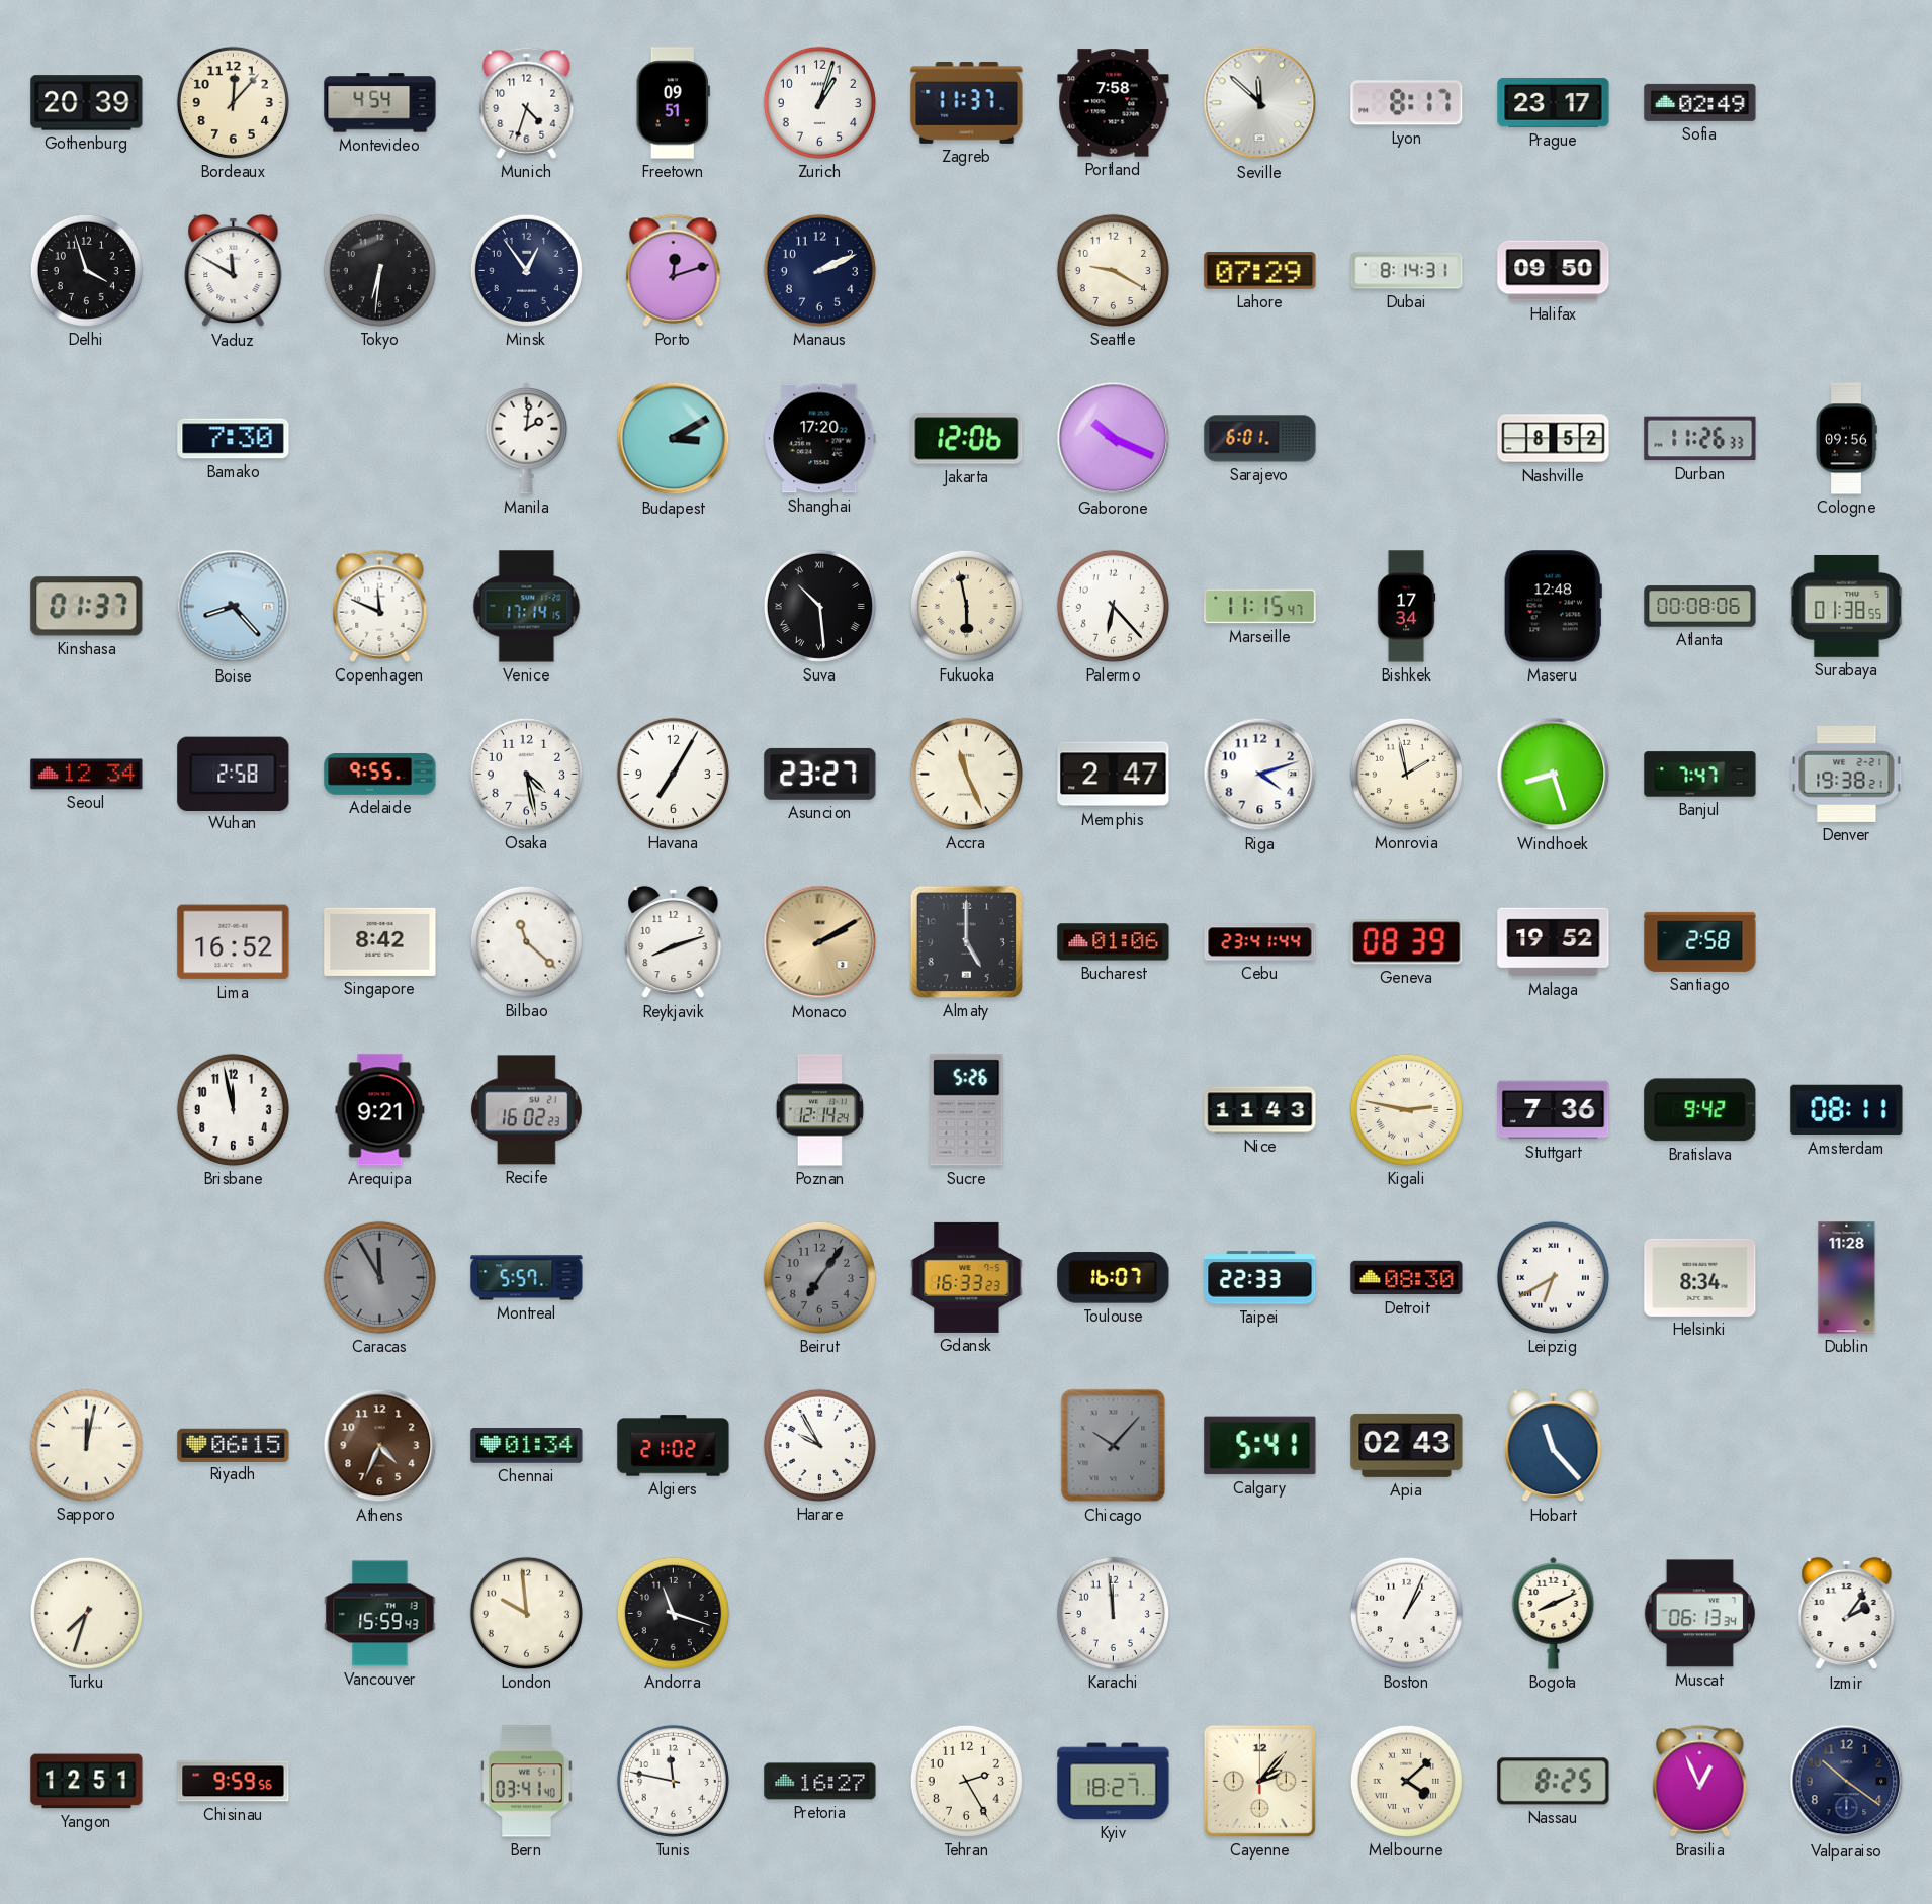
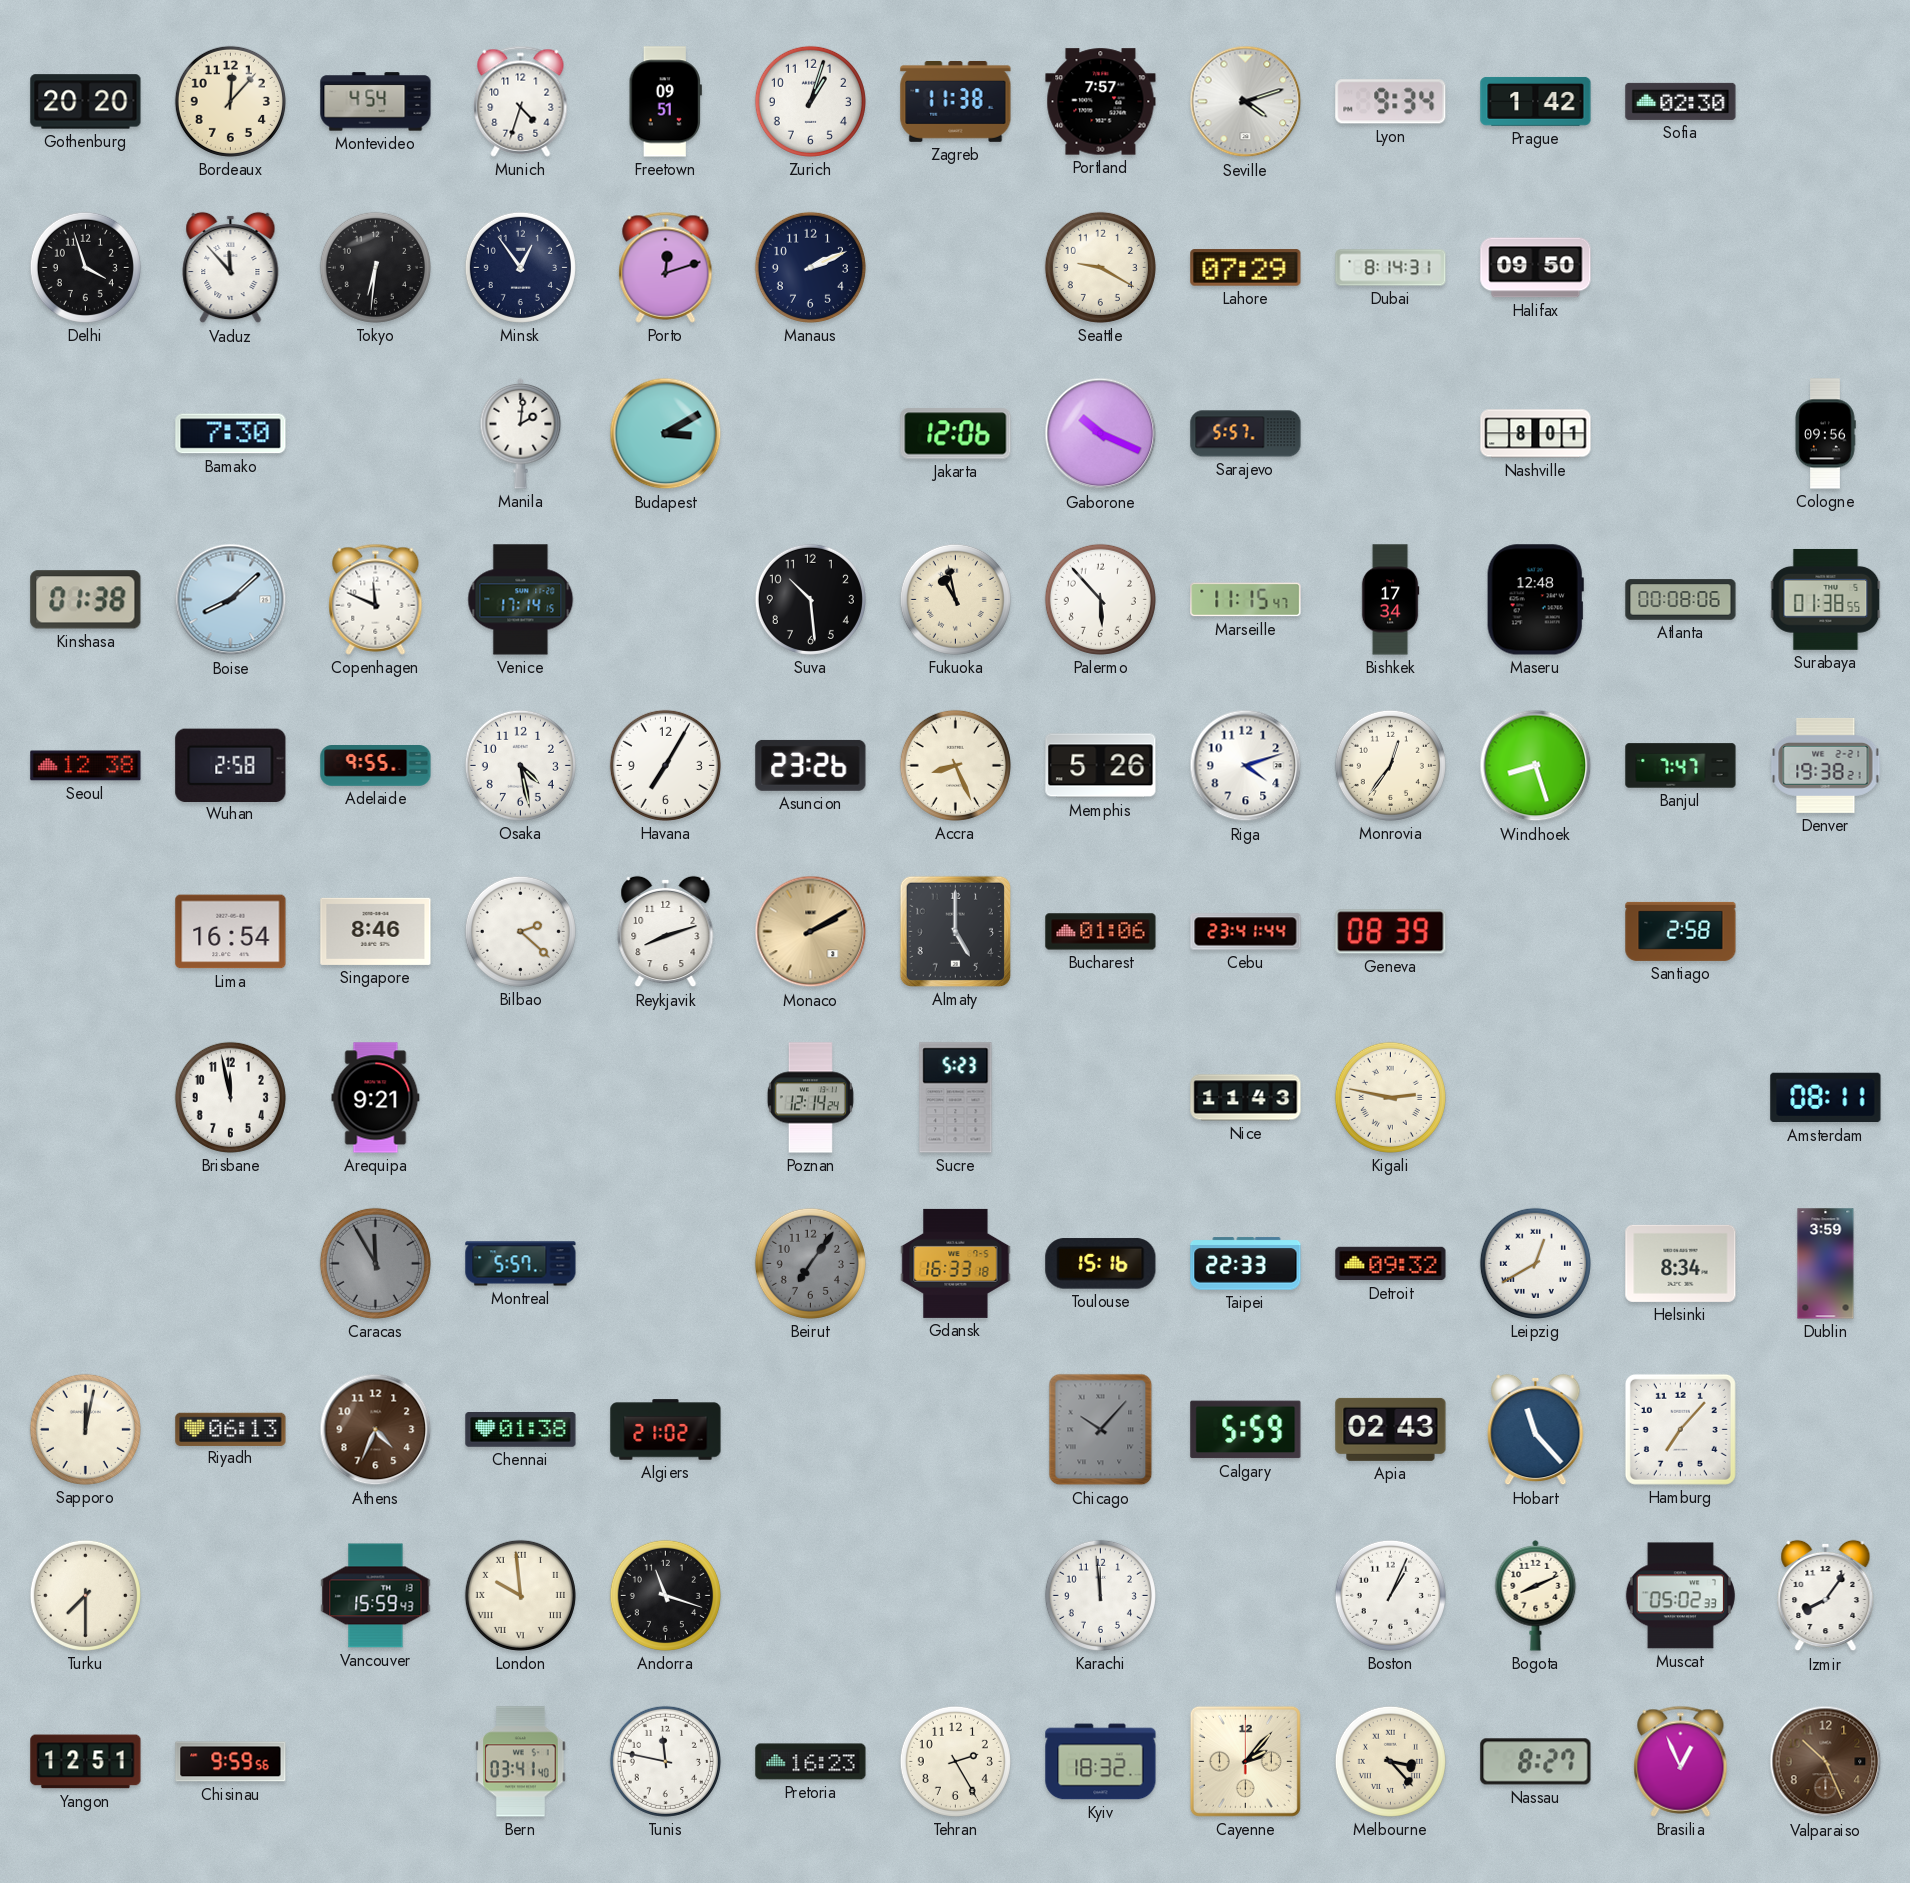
Gothenburg: 20:39 -> 20:20 (86, 102)
Zagreb: 11:37 -> 11:38 (956, 102)
Portland: 7:58 -> 7:57 (1101, 102)
Seville: 11:52 -> 4:12 (1246, 102)
Lyon: 8:17 -> 9:34 (1391, 102)
Prague: 23:17 -> 1:42 (1536, 102)
Sofia: 02:49 -> 02:30 (1681, 101)
Vaduz: 11:50 -> 11:53 (231, 268)
Shanghai: 17:20 -> none (820, 439)
Sarajevo: 6:01 -> 5:57 (1246, 434)
Nashville: 8:52 -> 8:01 (1536, 434)
Durban: 11:26 -> none (1700, 439)
Kinshasa: 01:37 -> 01:38 (86, 600)
Boise: 8:23 -> 8:08 (231, 600)
Suva numerals: Roman -> Arabic (810, 599)
Fukuoka: 5:58 -> 10:58 (955, 599)
Palermo: 6:23 -> 5:53 (1100, 599)
Seoul: 12:34 -> 12:38 (86, 766)
Asuncion: 23:27 -> 23:26 (811, 765)
Accra: 11:26 -> 8:26 (955, 765)
Memphis: 2:47 -> 5:26 (1101, 766)
Monrovia: 1:58 -> 12:36 (1390, 765)
Lima: 16:52 -> 16:54 (231, 932)
Singapore: 8:42 -> 8:46 (376, 931)
Bilbao: 11:22 -> 2:22 (520, 931)
Malaga: 19:52 -> none (1554, 942)
Recife: 16:02 -> none (526, 1110)
Sucre: 5:26 -> 5:23 (956, 1098)
Stuttgart: 7:36 -> none (1554, 1110)
Bratislava: 9:42 -> none (1700, 1110)
Gdansk: 16:33:23 -> 16:33:18 (956, 1263)
Toulouse: 16:07 -> 15:16 (1101, 1264)
Detroit: 08:30 -> 09:32 (1391, 1264)
Leipzig: 6:40 -> 12:40 (1535, 1263)
Dublin: 11:28 -> 3:59 (1826, 1264)
Riyadh: 06:15 -> 06:13 (231, 1429)
Chennai: 01:34 -> 01:38 (521, 1430)
Harare: 9:55 -> none (819, 1445)
Calgary: 5:41 -> 5:59 (1246, 1430)
Hamburg: none -> 7:07 (1680, 1429)
Turku: 7:33 -> 7:30 (85, 1595)
London numerals: Arabic -> Roman (520, 1595)
Muscat: 06:13 -> 05:02 (1680, 1596)
Izmir: 2:06 -> 8:06 (1826, 1596)
Pretoria: 16:27 -> 16:23 (811, 1762)
Kyiv: 18:27 -> 18:32 (1101, 1762)
Melbourne: 4:08 -> 3:23 (1390, 1761)
Nassau: 8:25 -> 8:27 (1536, 1762)
Valparaiso: 10:21 -> 10:26 (1826, 1762)
Valparaiso dial: navy -> brown (1826, 1762)
